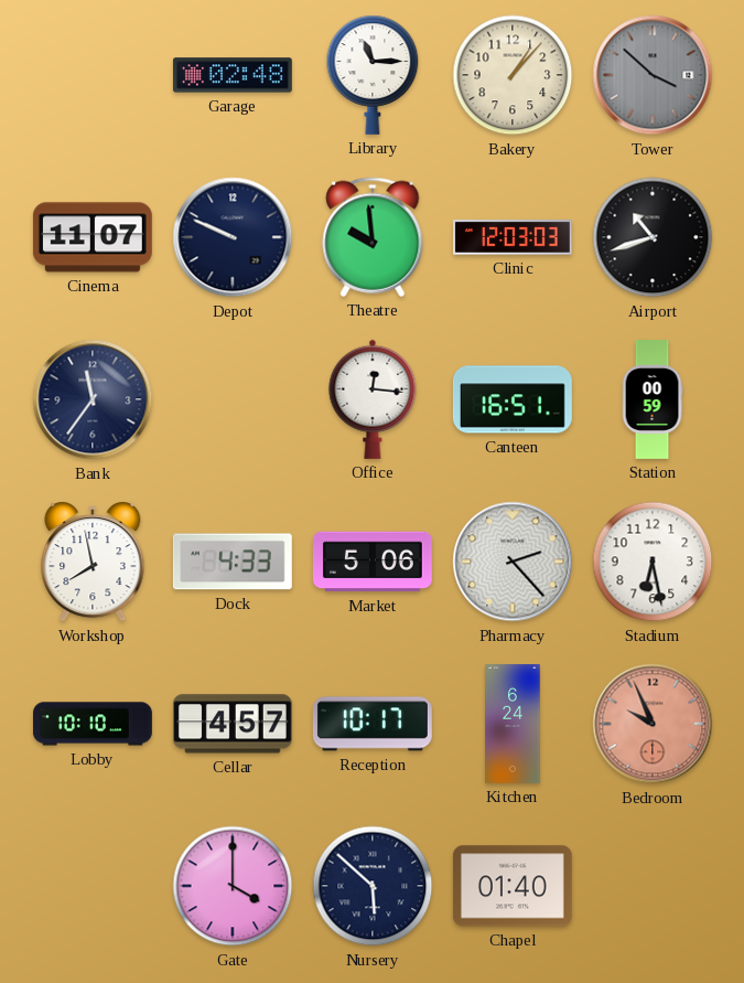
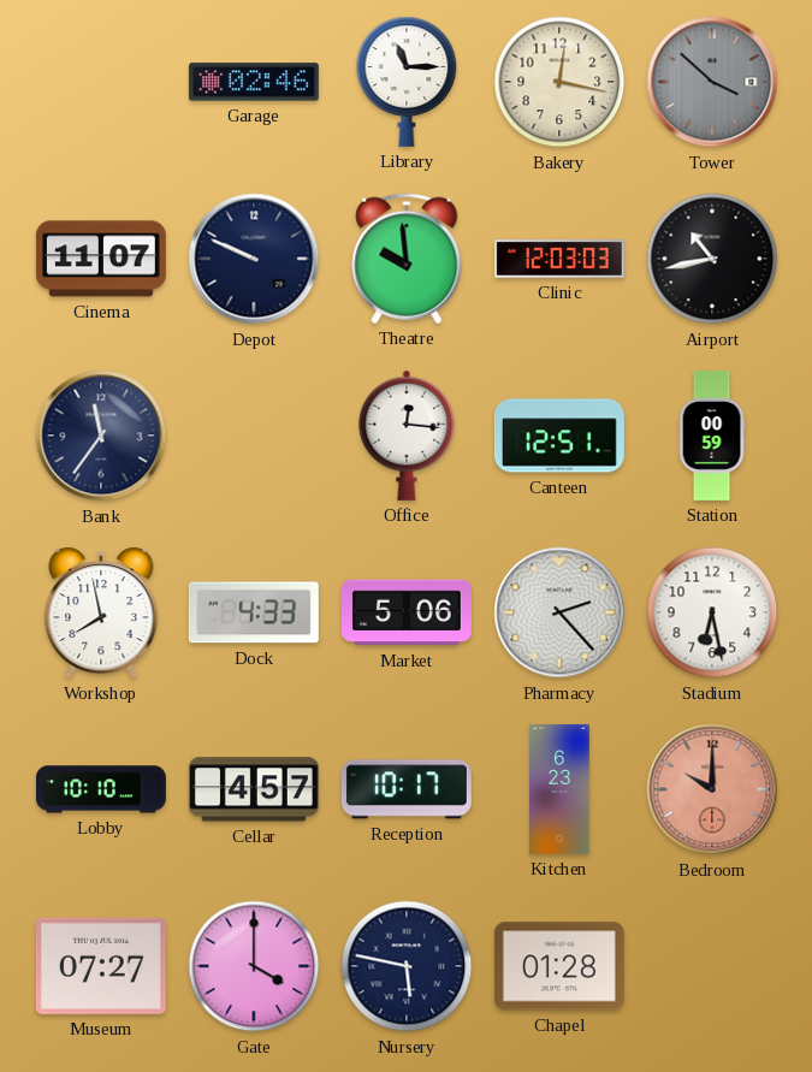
Garage: 02:48 -> 02:46 (254, 82)
Bakery: 1:07 -> 12:17 (559, 82)
Airport: 10:42 -> 10:43 (712, 259)
Canteen: 16:51 -> 12:51 (559, 436)
Kitchen: 6:24 -> 6:23 (559, 790)
Bedroom: 9:56 -> 10:00 (712, 789)
Museum: none -> 07:27 (101, 966)
Nursery: 5:52 -> 5:47 (407, 966)
Chapel: 01:40 -> 01:28 (559, 966)
